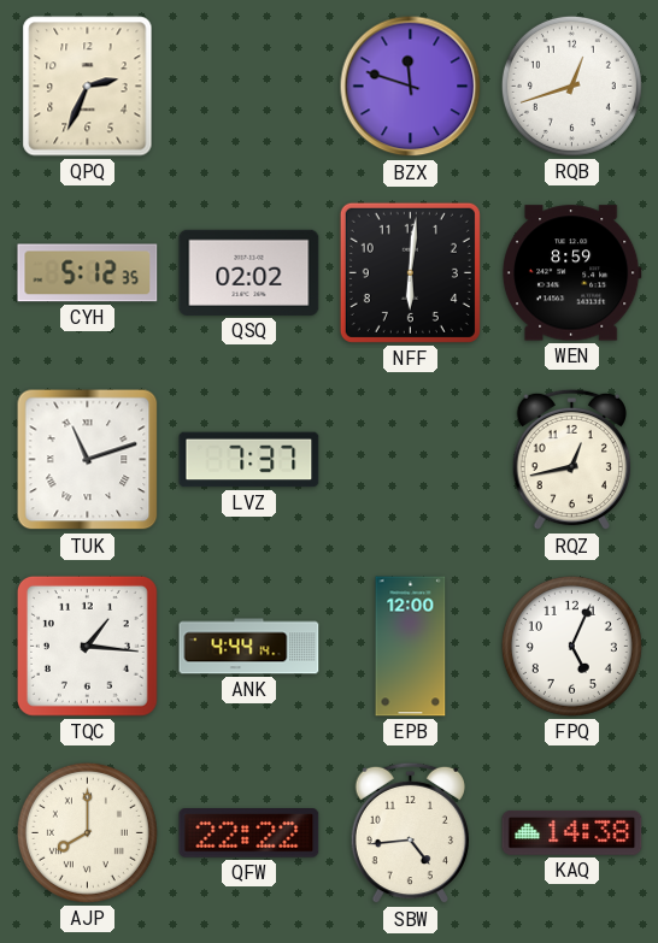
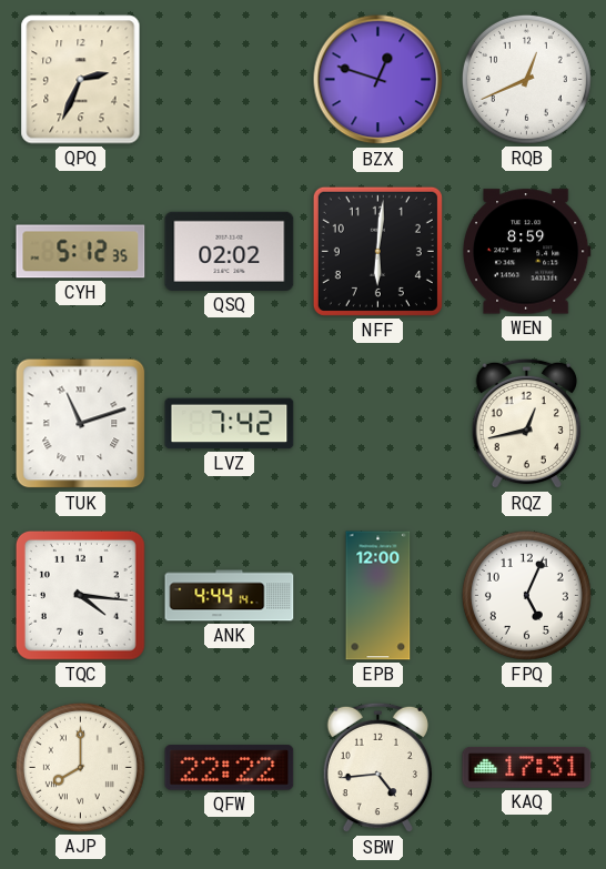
BZX: 11:48 -> 12:48 (378, 80)
RQB: 12:42 -> 12:41 (526, 79)
LVZ: 7:37 -> 7:42 (230, 424)
TQC: 1:16 -> 4:16 (80, 595)
KAQ: 14:38 -> 17:31 (527, 767)
